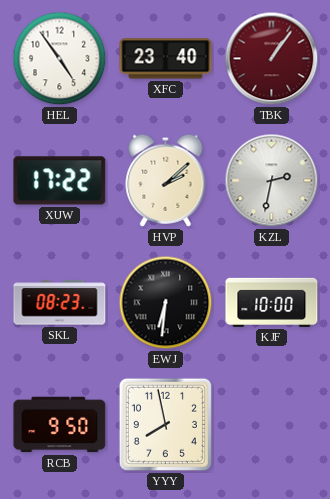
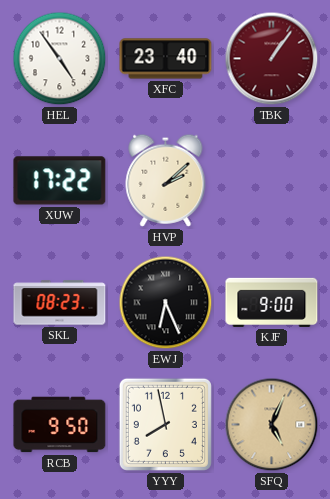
KZL: 2:32 -> none (272, 181)
EWJ: 6:31 -> 6:26 (166, 303)
KJF: 10:00 -> 9:00 (272, 302)
SFQ: none -> 5:04 (272, 425)
